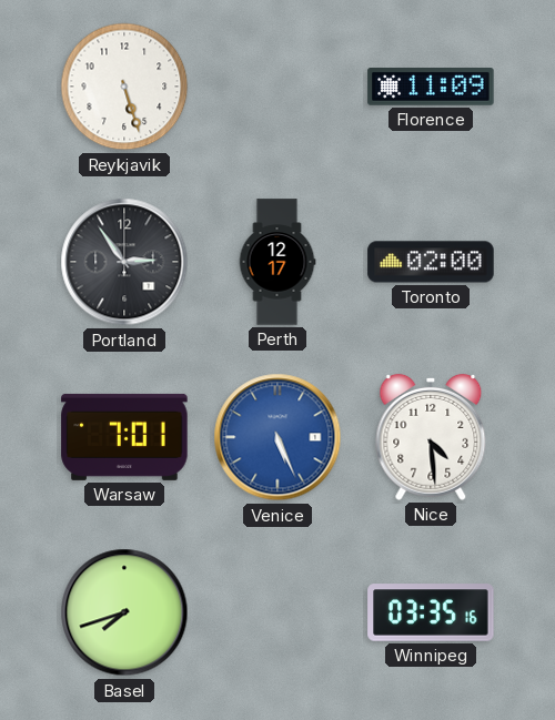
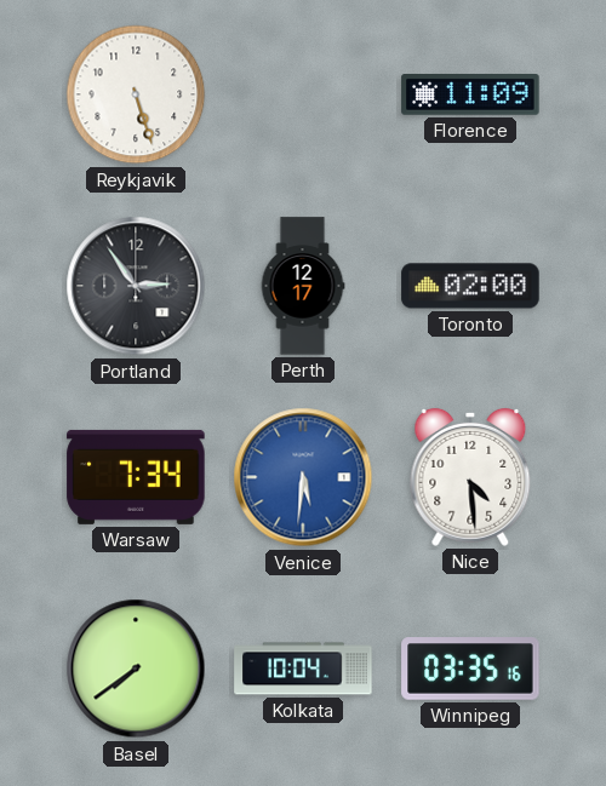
Warsaw: 7:01 -> 7:34 (136, 477)
Venice: 5:26 -> 5:31 (303, 477)
Basel: 7:42 -> 7:39 (136, 669)
Kolkata: none -> 10:04 (303, 669)
